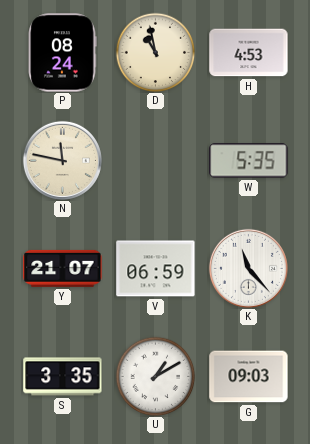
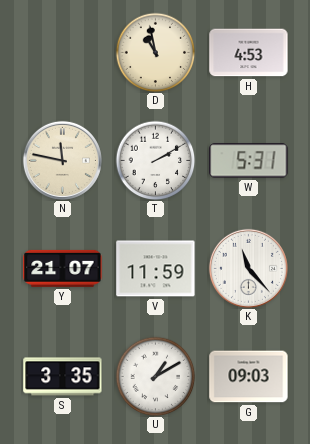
P: 08:24 -> none (62, 53)
T: none -> 2:10 (155, 160)
W: 5:35 -> 5:31 (249, 161)
V: 06:59 -> 11:59 (156, 269)
